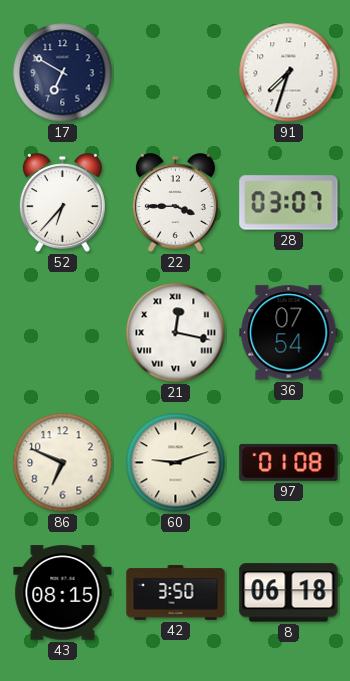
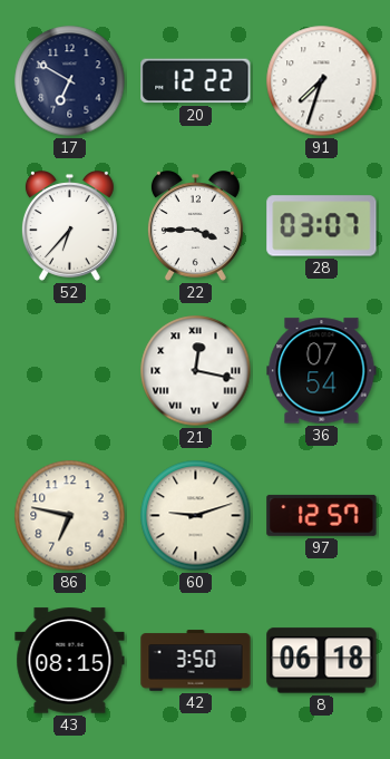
20: none -> 12:22 (196, 81)
86: 6:49 -> 6:47 (70, 516)
97: 01:08 -> 12:57 (322, 515)
